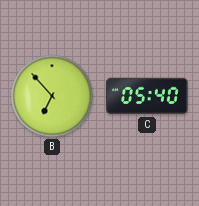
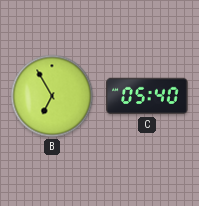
B: 6:53 -> 6:55 (52, 96)
